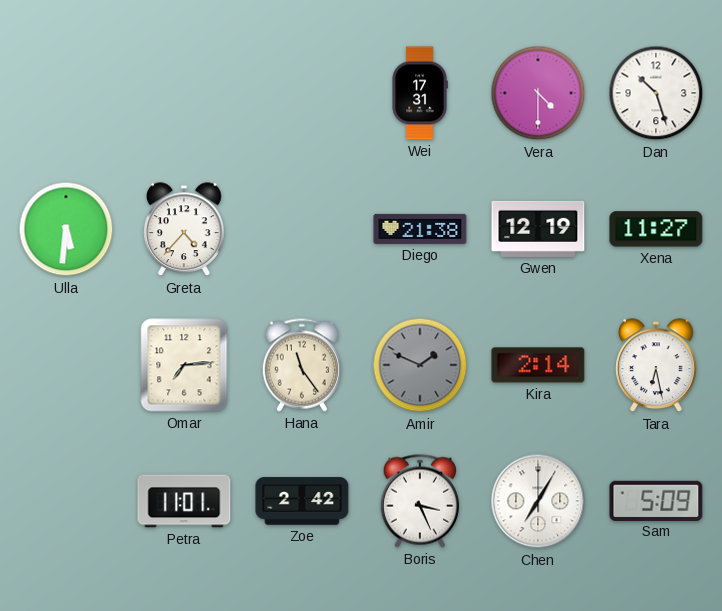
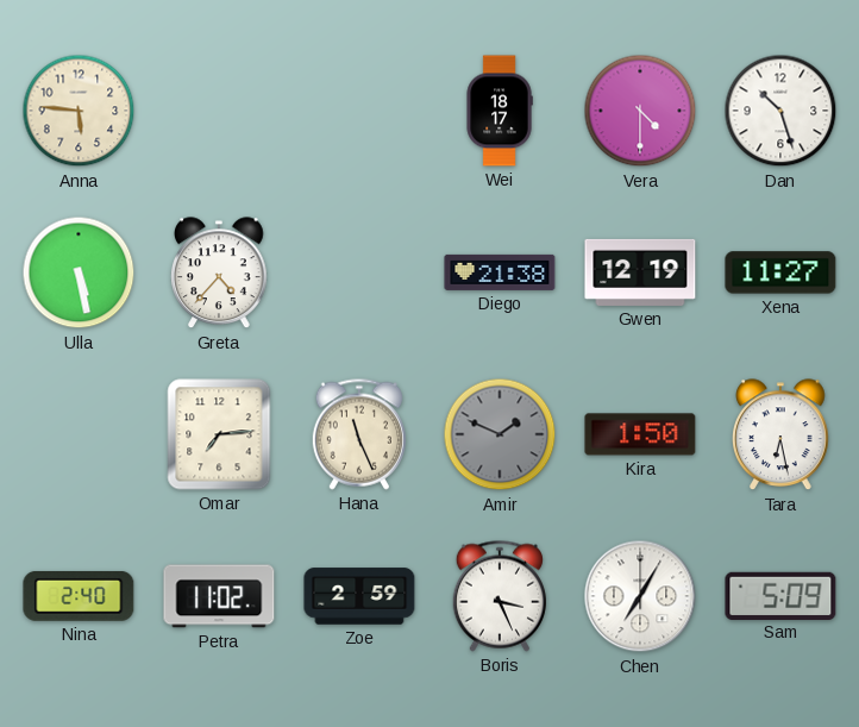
Anna: none -> 5:46 (79, 111)
Wei: 17:31 -> 18:17 (500, 111)
Ulla: 5:31 -> 5:28 (79, 272)
Hana: 11:24 -> 11:26 (359, 434)
Kira: 2:14 -> 1:50 (640, 434)
Nina: none -> 2:40 (79, 596)
Petra: 11:01 -> 11:02 (219, 596)
Zoe: 2:42 -> 2:59 (359, 596)
